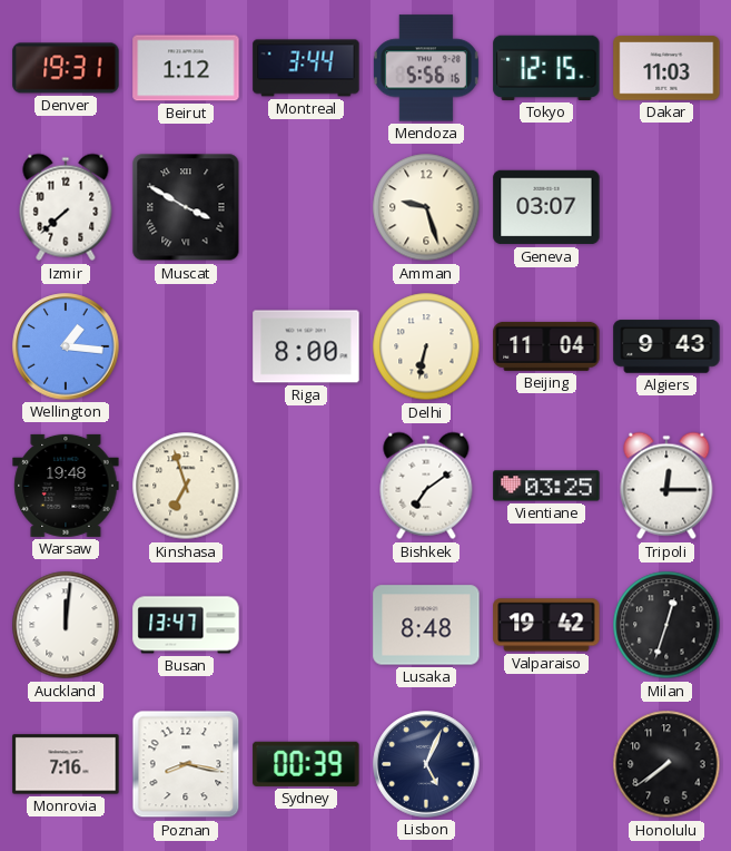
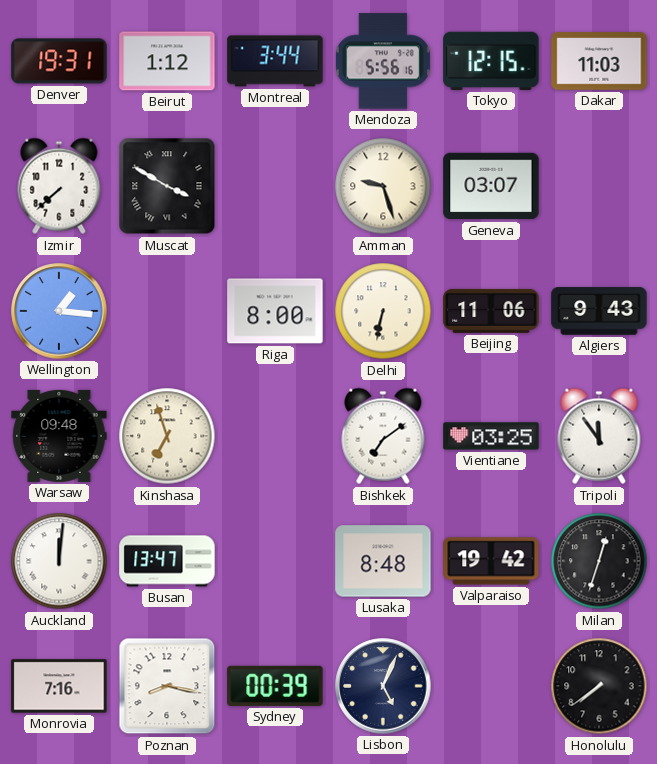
Beijing: 11:04 -> 11:06 (491, 311)
Warsaw: 19:48 -> 09:48 (59, 436)
Tripoli: 12:15 -> 11:54 (599, 436)
